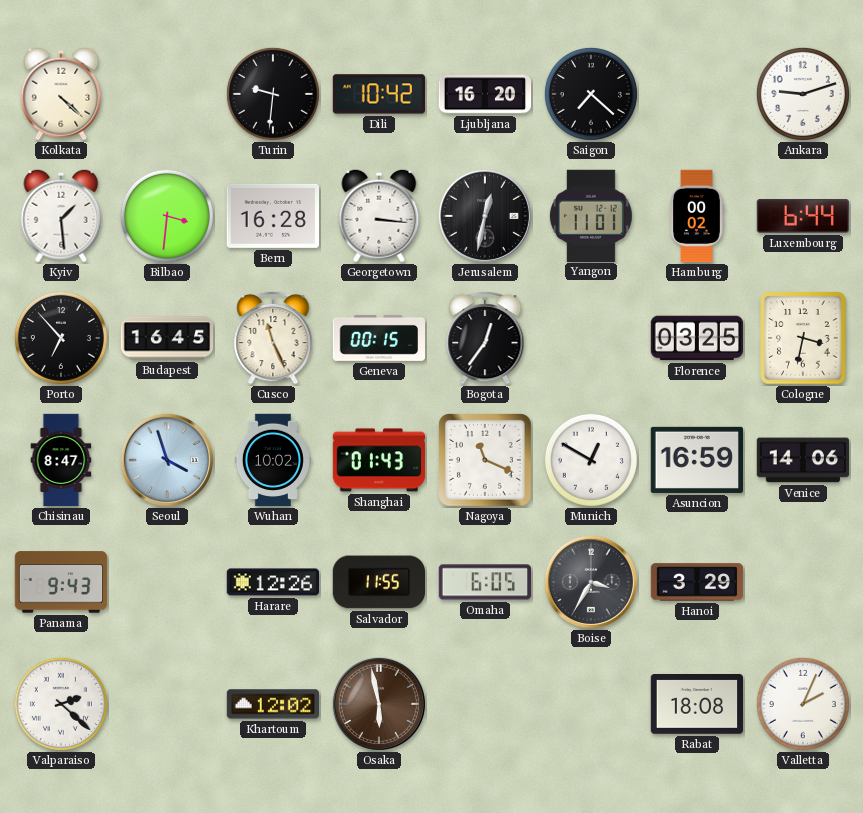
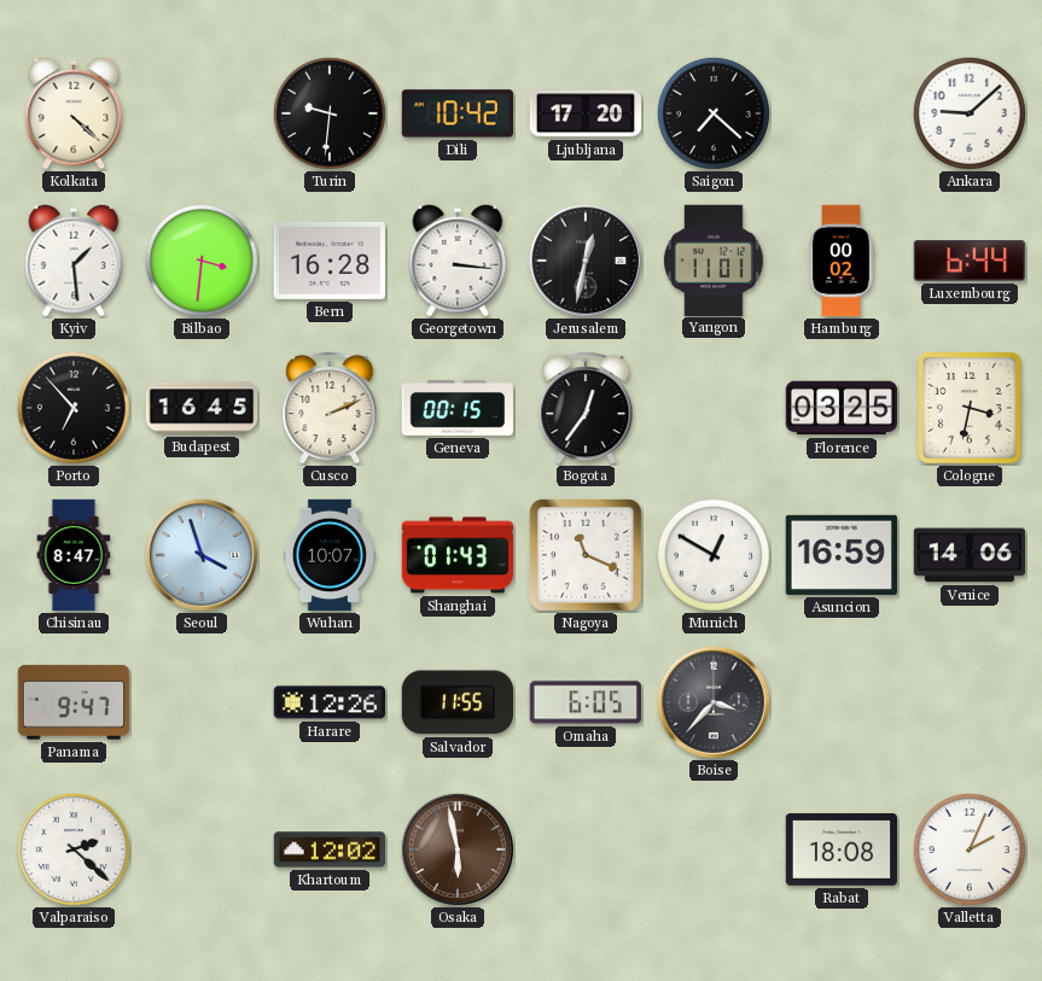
Ljubljana: 16:20 -> 17:20 (586, 113)
Ankara: 9:12 -> 9:08 (970, 113)
Cusco: 11:26 -> 2:11 (330, 408)
Wuhan: 10:02 -> 10:07 (330, 555)
Panama: 9:43 -> 9:47 (74, 702)
Boise: 3:35 -> 3:37 (714, 702)
Hanoi: 3:29 -> none (697, 582)
